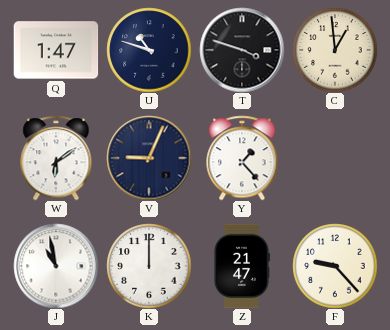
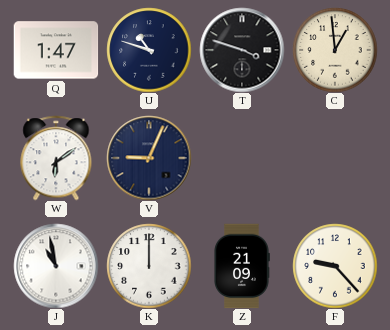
Y: 1:23 -> none (242, 158)
Z: 21:47 -> 21:09 (242, 266)
